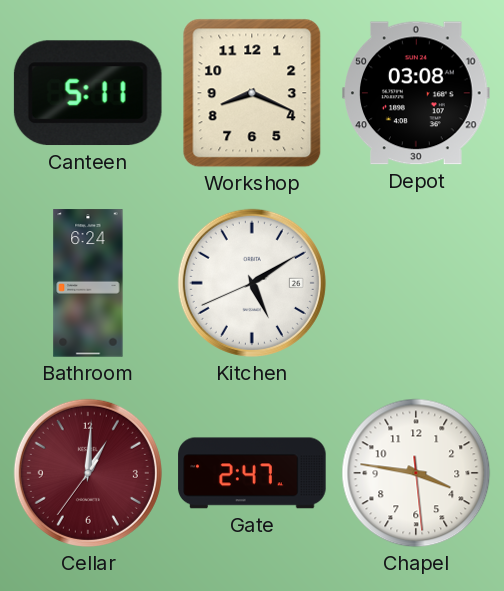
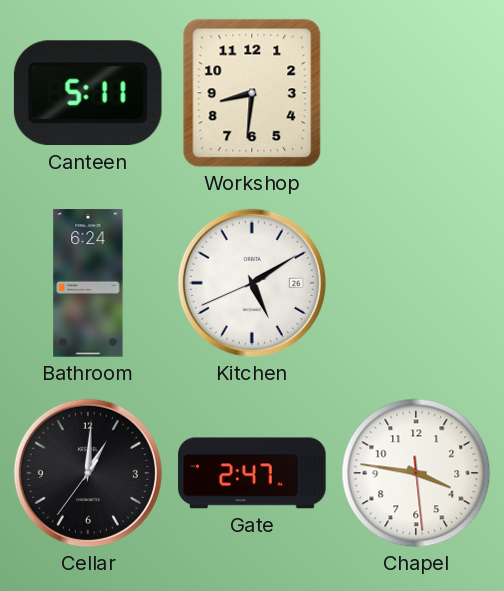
Workshop: 8:19 -> 8:31 (252, 93)
Depot: 03:08 -> none (416, 93)
Cellar dial: burgundy -> black (88, 473)
